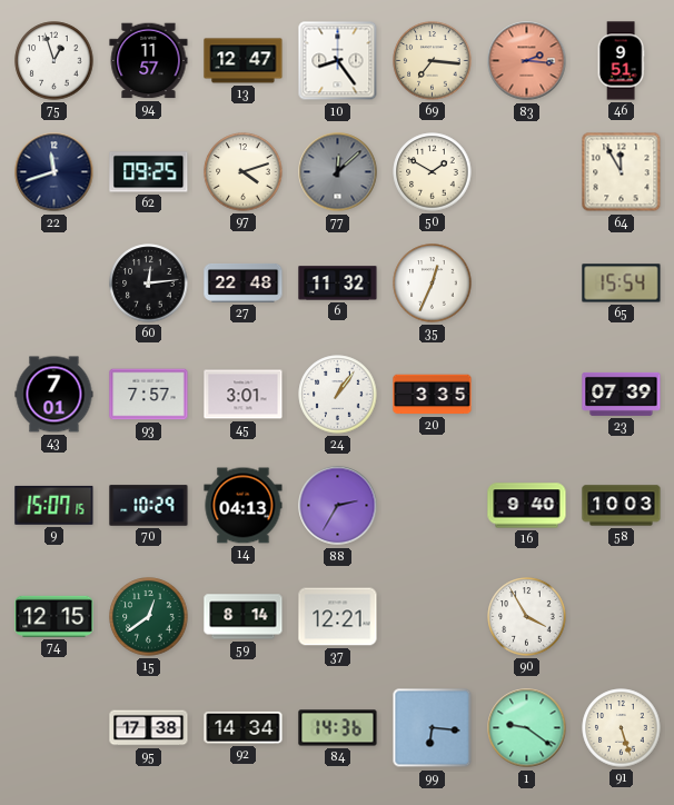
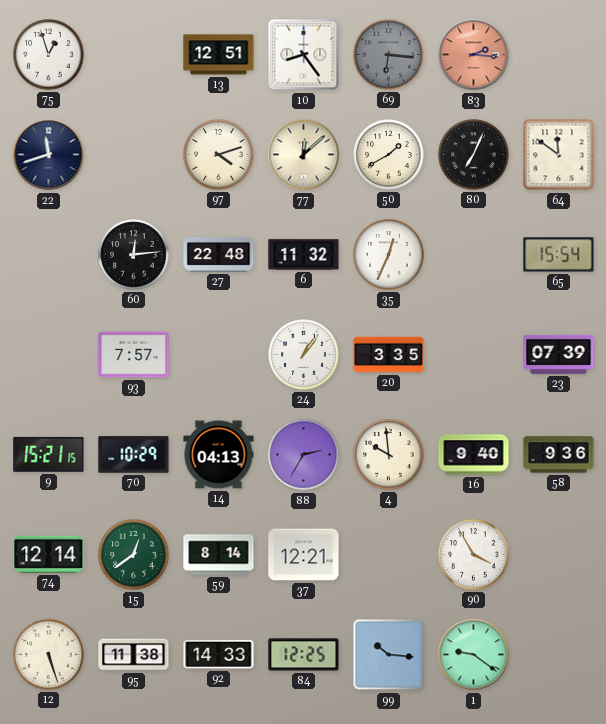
94: 11:57 -> none (149, 61)
13: 12:47 -> 12:51 (219, 55)
69: 7:16 -> 6:16 (389, 55)
69 dial: cream -> grey (389, 55)
46: 9:51 -> none (621, 61)
62: 09:25 -> none (149, 172)
77 dial: grey -> cream (304, 155)
50: 1:50 -> 1:40 (389, 155)
80: none -> 7:04 (474, 155)
64: 11:55 -> 11:51 (559, 155)
43: 7:01 -> none (54, 395)
45: 3:01 -> none (244, 395)
9: 15:07 -> 15:21 (49, 454)
4: none -> 9:59 (389, 455)
58: 10:03 -> 9:36 (559, 455)
74: 12:15 -> 12:14 (49, 554)
12: none -> 5:27 (49, 655)
95: 17:38 -> 11:38 (134, 655)
92: 14:34 -> 14:33 (219, 654)
84: 14:36 -> 12:25 (304, 655)
99: 6:16 -> 10:16 (389, 655)
91: 5:27 -> none (622, 728)
